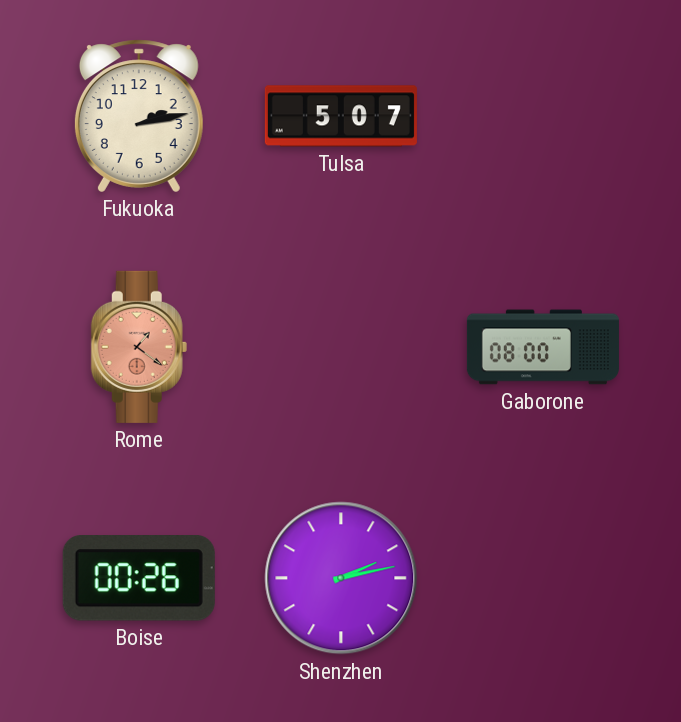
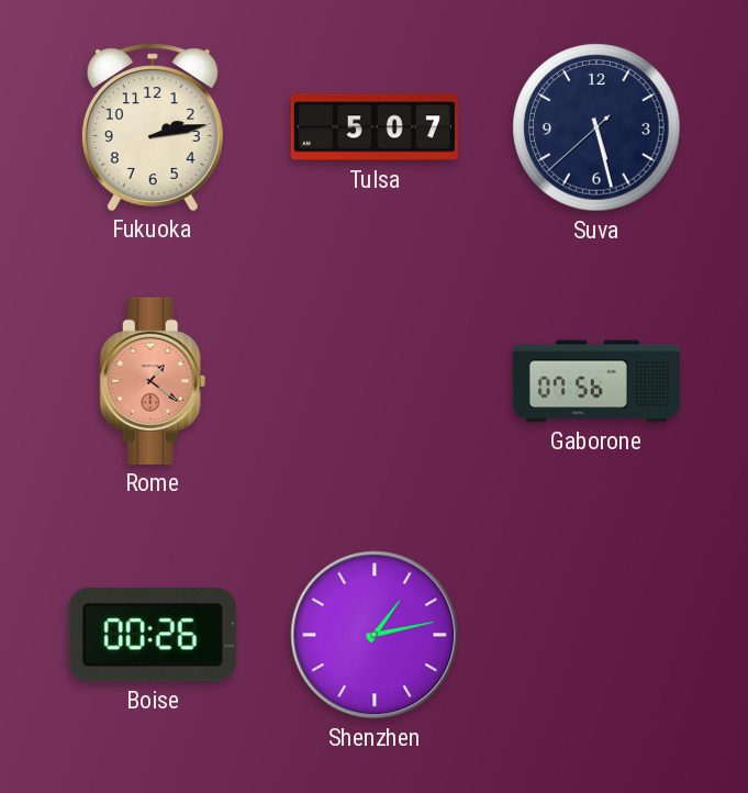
Suva: none -> 5:27 (596, 127)
Gaborone: 08:00 -> 07:56 (596, 381)
Shenzhen: 2:13 -> 1:13 (375, 635)
